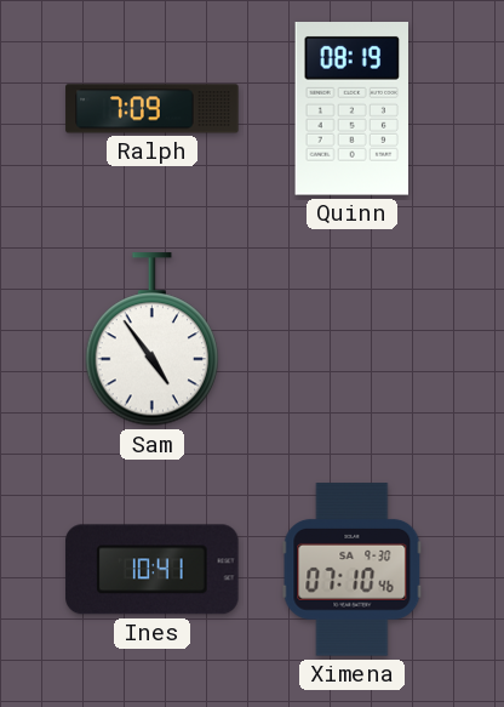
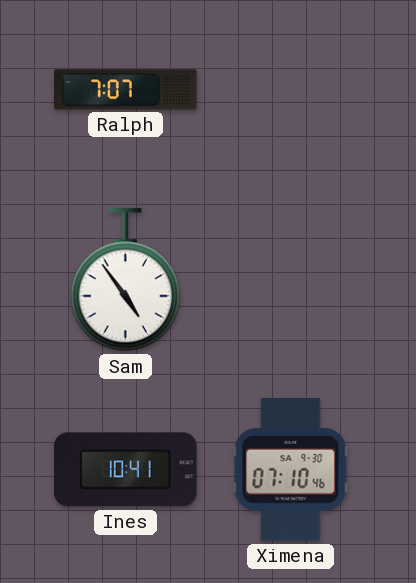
Ralph: 7:09 -> 7:07 (126, 90)
Quinn: 08:19 -> none (351, 109)
